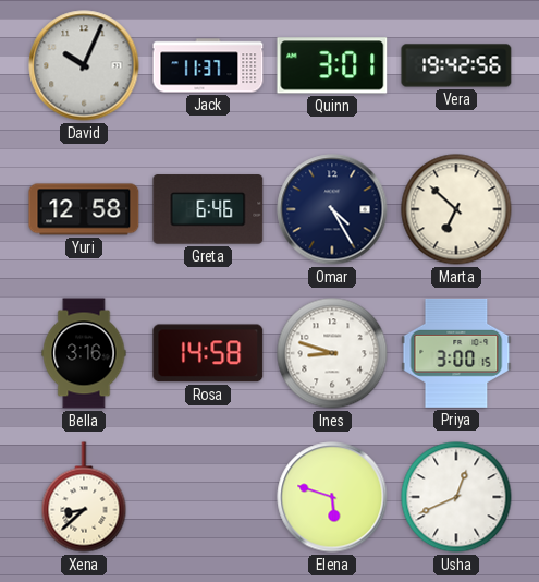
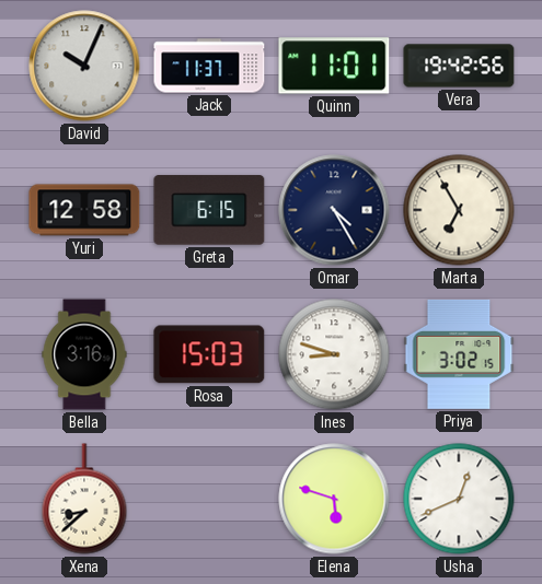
Quinn: 3:01 -> 11:01 (334, 66)
Greta: 6:46 -> 6:15 (209, 210)
Marta: 6:52 -> 6:55 (459, 210)
Rosa: 14:58 -> 15:03 (209, 354)
Priya: 3:00 -> 3:02 (459, 354)
